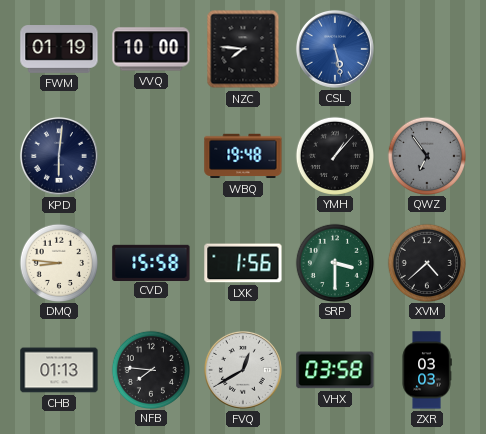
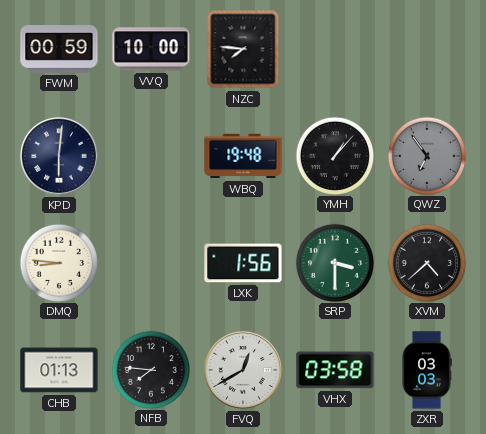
FWM: 01:19 -> 00:59 (59, 50)
CSL: 5:28 -> none (335, 49)
CVD: 15:58 -> none (151, 262)
